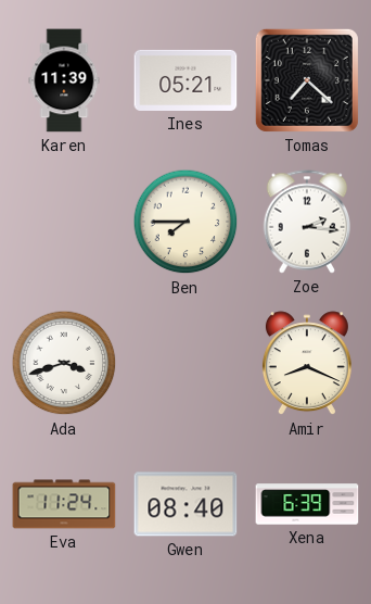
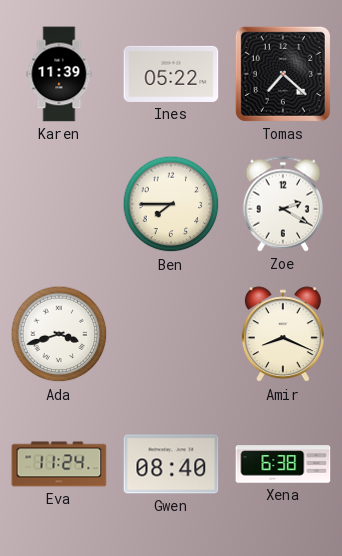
Ines: 05:21 -> 05:22 (171, 74)
Zoe: 2:16 -> 2:20 (283, 204)
Xena: 6:39 -> 6:38 (283, 464)
